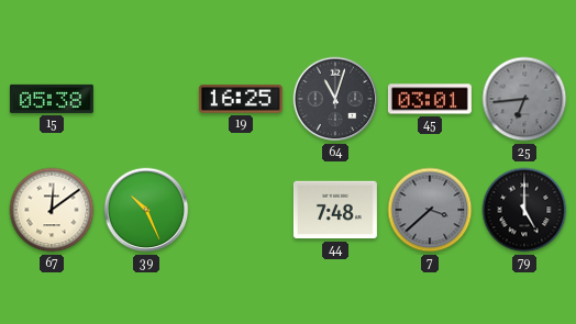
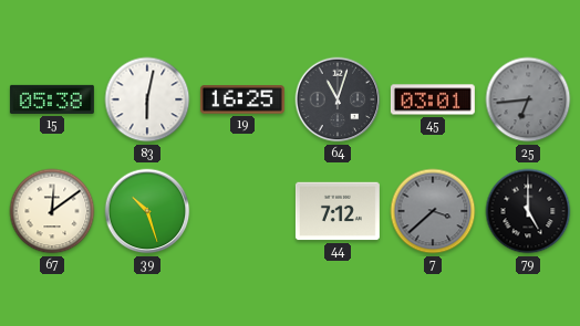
83: none -> 6:02 (147, 99)
39: 10:26 -> 10:27 (147, 211)
44: 7:48 -> 7:12 (338, 211)
